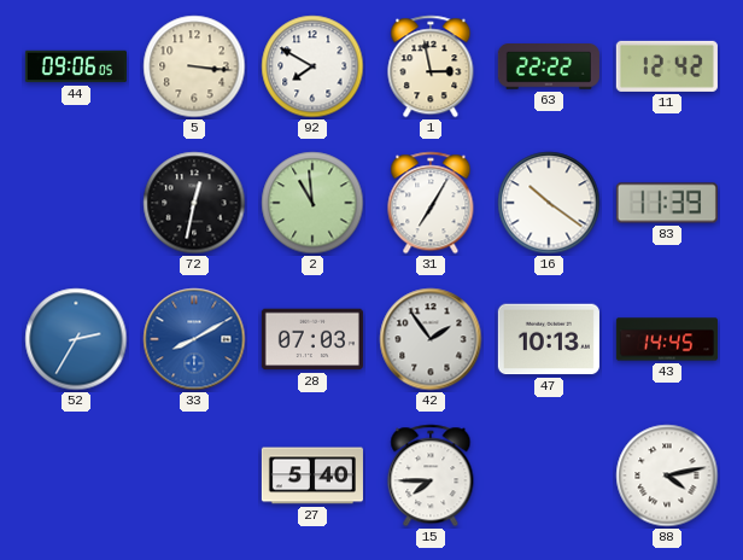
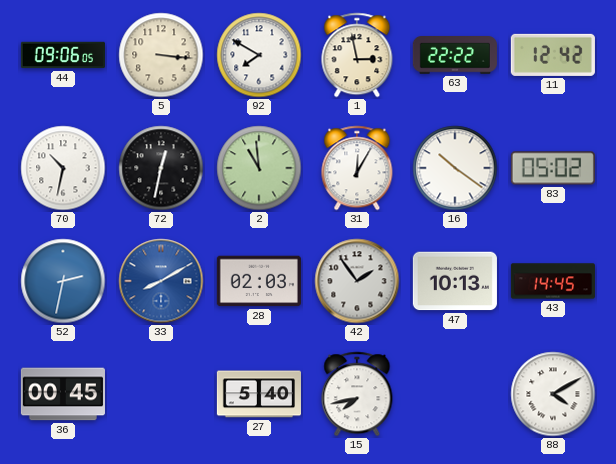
70: none -> 10:32 (63, 168)
31: 7:05 -> 12:05 (357, 168)
83: 11:39 -> 05:02 (553, 168)
52: 2:35 -> 2:32 (63, 281)
28: 07:03 -> 02:03 (259, 281)
36: none -> 00:45 (63, 394)
15: 7:45 -> 7:43 (357, 394)
88: 4:13 -> 4:10 (553, 394)
